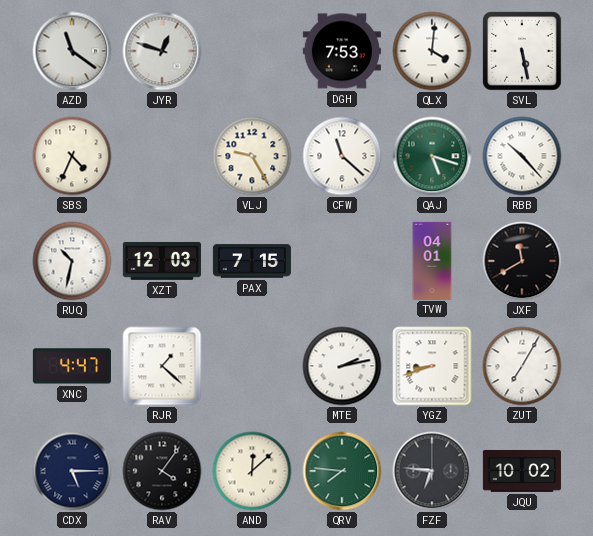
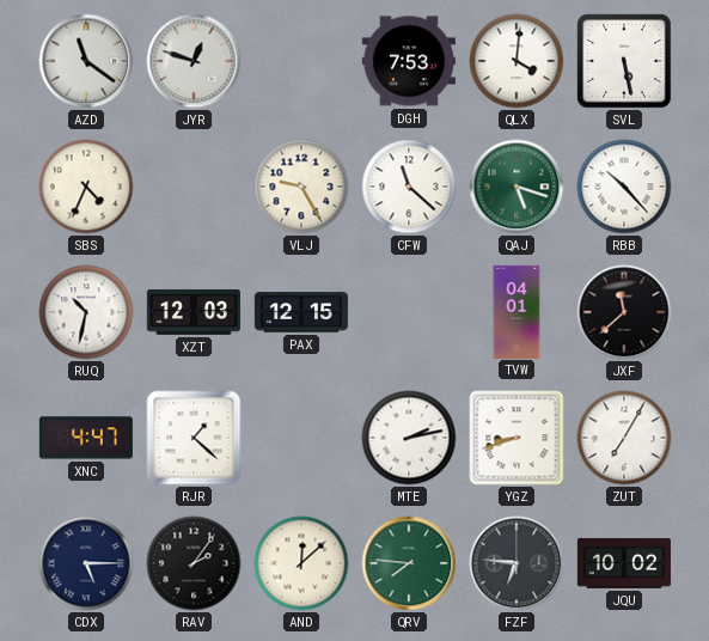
PAX: 7:15 -> 12:15 (301, 312)
JXF: 11:40 -> 11:38 (624, 312)
RAV: 4:06 -> 2:06 (194, 563)
